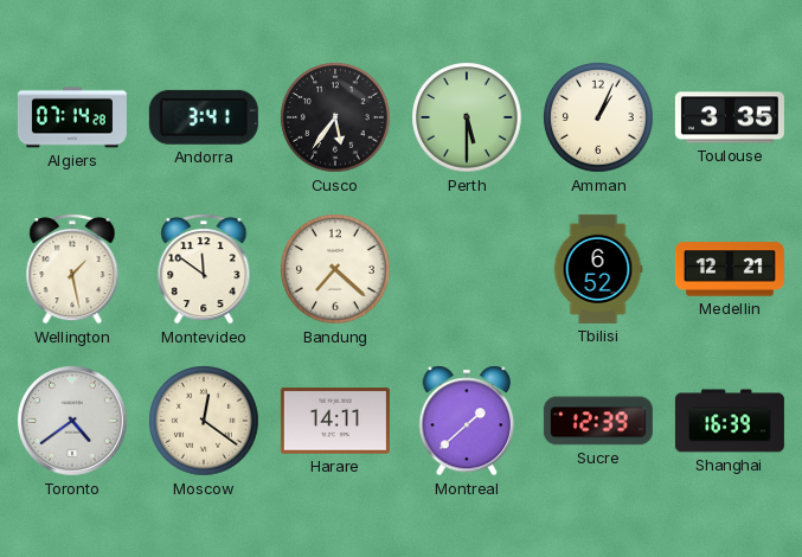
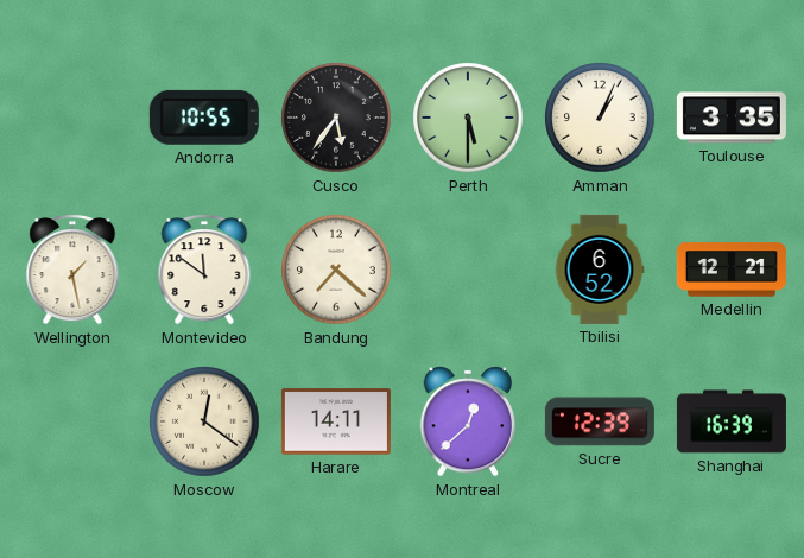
Algiers: 07:14 -> none (72, 117)
Andorra: 3:41 -> 10:55 (204, 118)
Toronto: 4:39 -> none (73, 422)
Montreal: 1:38 -> 12:38 (468, 421)
